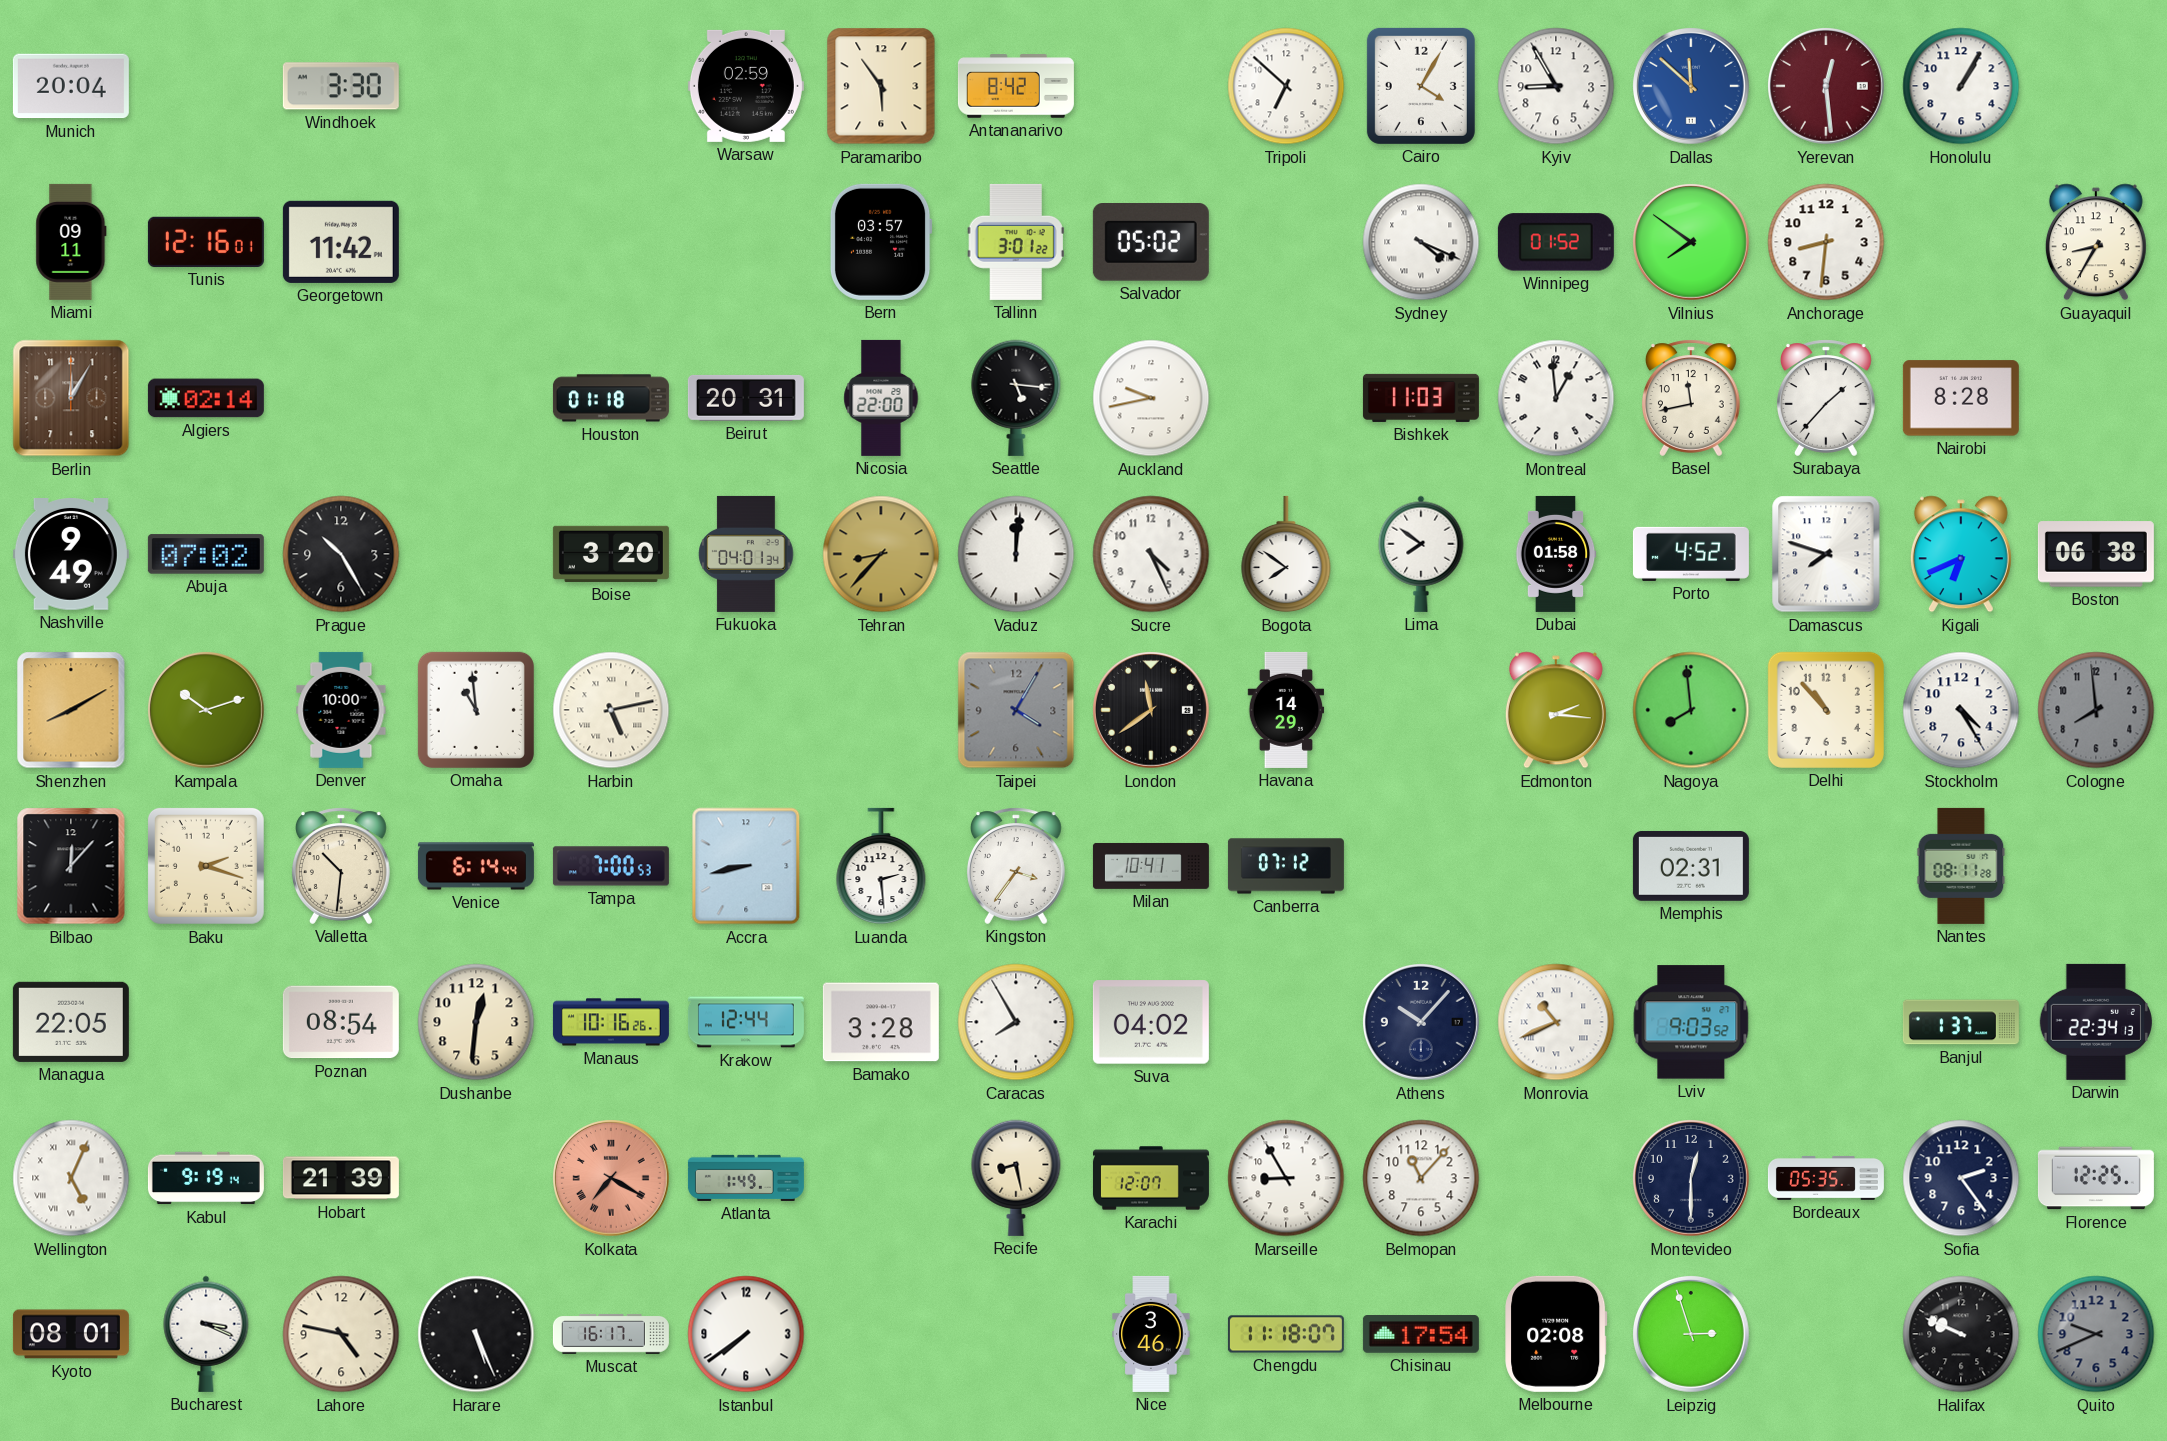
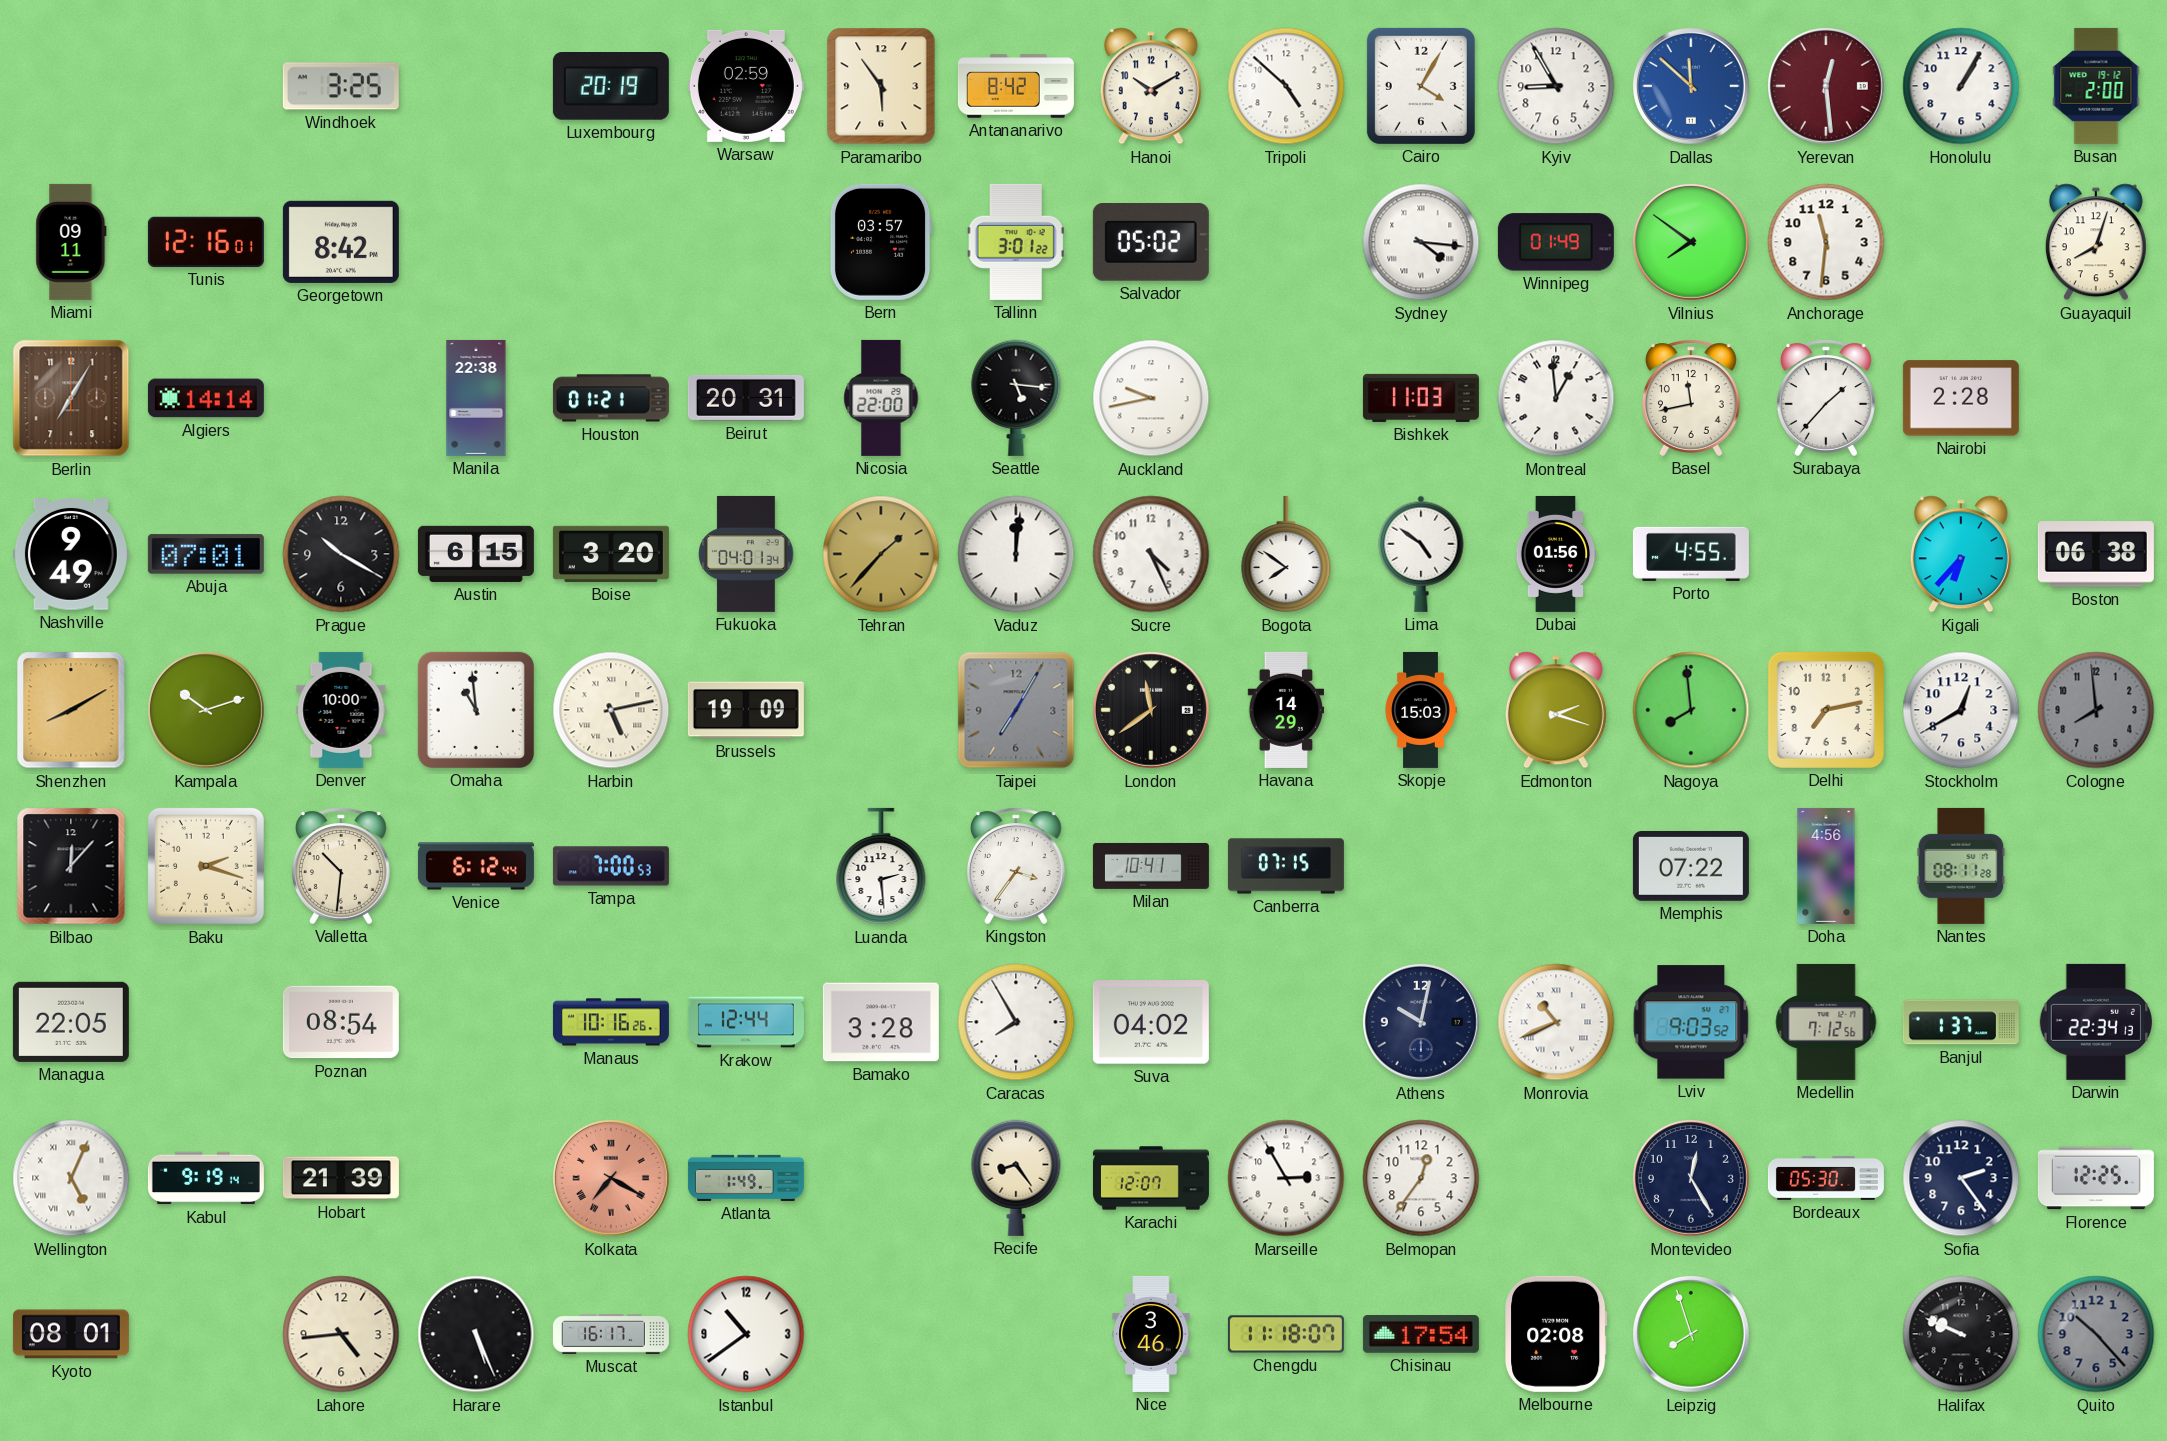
Munich: 20:04 -> none (71, 86)
Windhoek: 3:30 -> 3:25 (341, 86)
Luxembourg: none -> 20:19 (611, 87)
Hanoi: none -> 10:10 (1151, 86)
Tripoli: 6:52 -> 4:52 (1286, 86)
Busan: none -> 2:00 (2096, 86)
Georgetown: 11:42 -> 8:42 (341, 242)
Sydney: 4:19 -> 4:16 (1421, 242)
Winnipeg: 01:52 -> 01:49 (1556, 242)
Anchorage: 8:31 -> 11:31 (1826, 242)
Guayaquil: 8:35 -> 8:03 (2096, 242)
Berlin: 12:05 -> 7:05 (71, 398)
Algiers: 02:14 -> 14:14 (206, 398)
Manila: none -> 22:38 (476, 398)
Houston: 01:18 -> 01:21 (611, 398)
Nairobi: 8:28 -> 2:28 (1961, 398)
Abuja: 07:02 -> 07:01 (206, 554)
Prague: 10:25 -> 10:20 (341, 554)
Austin: none -> 6:15 (476, 554)
Tehran: 8:37 -> 1:37 (881, 554)
Lima: 7:51 -> 4:51 (1421, 554)
Dubai: 01:58 -> 01:56 (1556, 554)
Porto: 4:52 -> 4:55 (1691, 554)
Damascus: 7:48 -> none (1826, 554)
Kigali: 6:41 -> 6:37 (1961, 554)
Brussels: none -> 19:09 (746, 710)
Taipei: 4:05 -> 7:05 (1016, 710)
Skopje: none -> 15:03 (1421, 710)
Edmonton: 2:16 -> 2:18 (1556, 710)
Delhi: 10:53 -> 7:13 (1826, 710)
Stockholm: 4:25 -> 12:40 (1961, 710)
Venice: 6:14 -> 6:12 (476, 866)
Accra: 8:43 -> none (746, 866)
Canberra: 07:12 -> 07:15 (1286, 866)
Memphis: 02:31 -> 07:22 (1691, 866)
Doha: none -> 4:56 (1826, 866)
Dushanbe: 12:31 -> none (476, 1022)
Athens: 10:07 -> 10:02 (1422, 1023)
Medellin: none -> 7:12 (1826, 1022)
Recife: 8:28 -> 8:24 (1016, 1178)
Marseille: 8:55 -> 2:55 (1286, 1178)
Belmopan: 11:07 -> 12:36 (1421, 1178)
Montevideo: 12:30 -> 12:25 (1692, 1179)
Bordeaux: 05:35 -> 05:30 (1826, 1178)
Bucharest: 3:19 -> none (206, 1334)
Lahore: 4:47 -> 4:44 (341, 1334)
Istanbul: 7:39 -> 10:39 (746, 1334)
Leipzig: 2:57 -> 7:57 (1692, 1335)
Quito: 9:41 -> 10:23 (2096, 1334)
